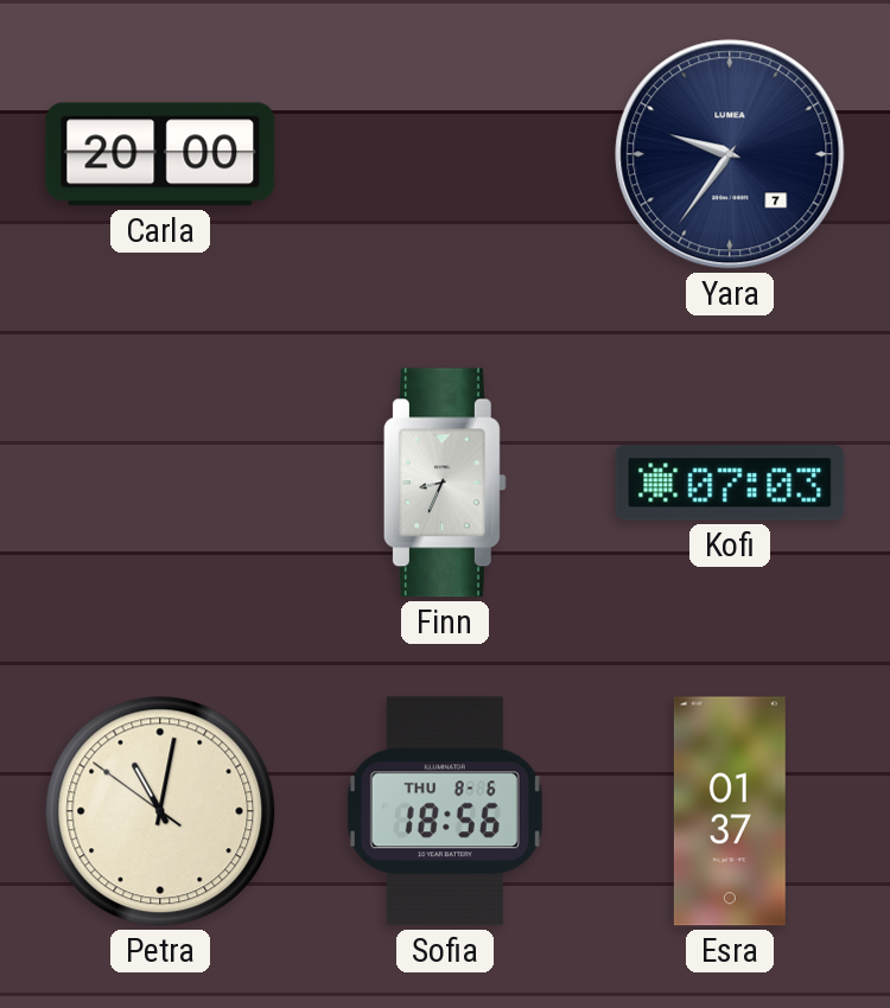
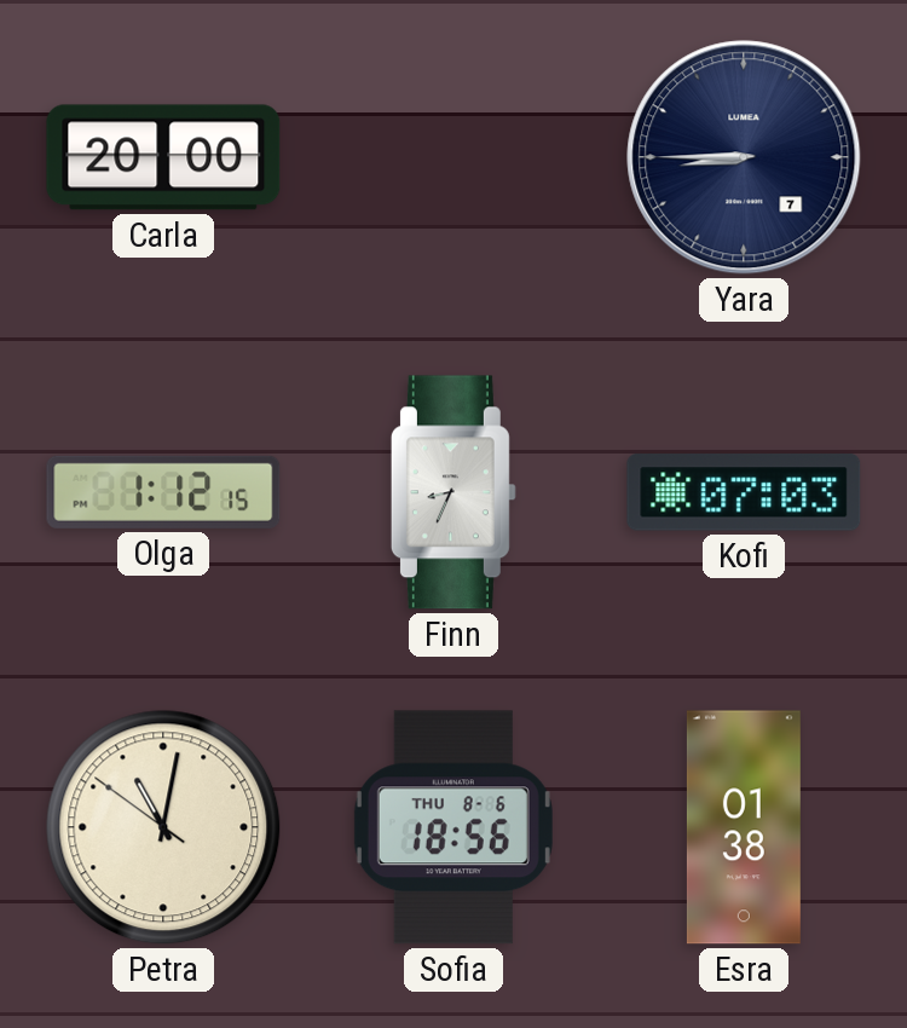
Yara: 9:36 -> 8:45 (744, 157)
Olga: none -> 1:12 (163, 492)
Esra: 01:37 -> 01:38 (744, 827)
